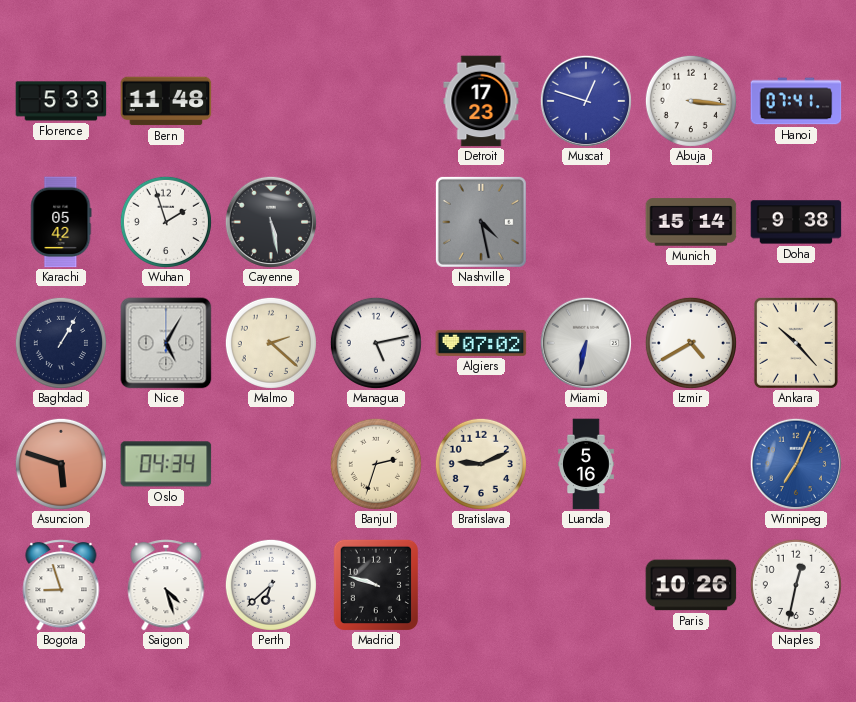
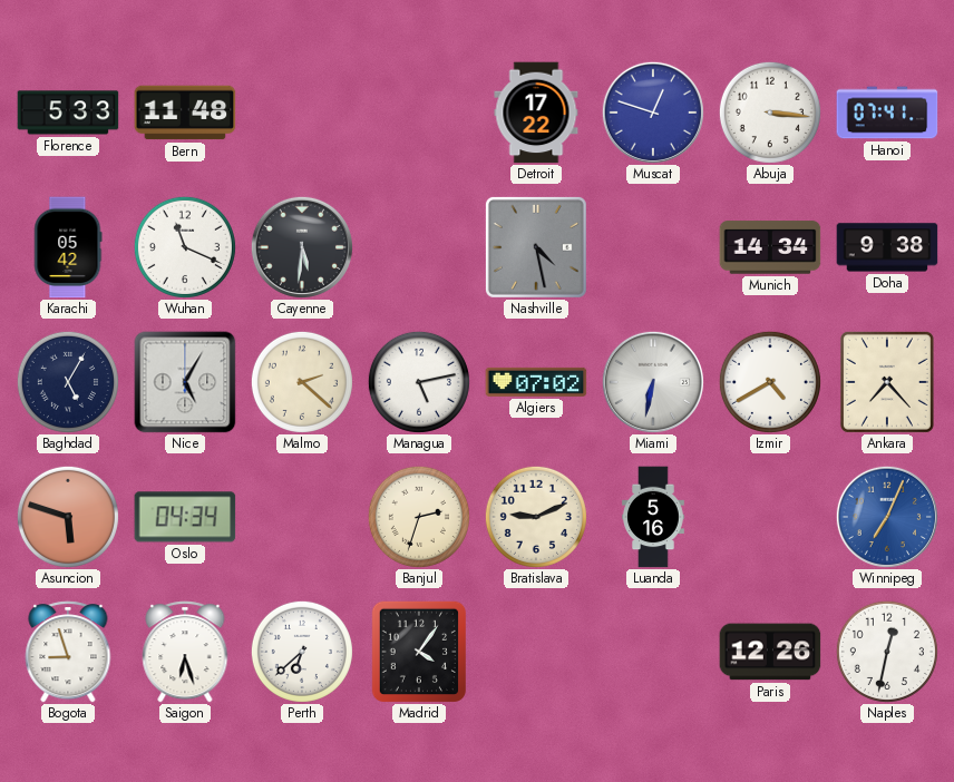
Detroit: 17:23 -> 17:22 (536, 113)
Wuhan: 1:57 -> 11:19 (185, 247)
Cayenne: 5:28 -> 5:31 (302, 247)
Munich: 15:14 -> 14:34 (770, 247)
Baghdad: 1:05 -> 5:05 (68, 382)
Ankara: 10:23 -> 7:23 (887, 382)
Saigon: 4:27 -> 6:27 (185, 652)
Madrid: 9:48 -> 4:06 (418, 651)
Paris: 10:26 -> 12:26 (770, 652)
